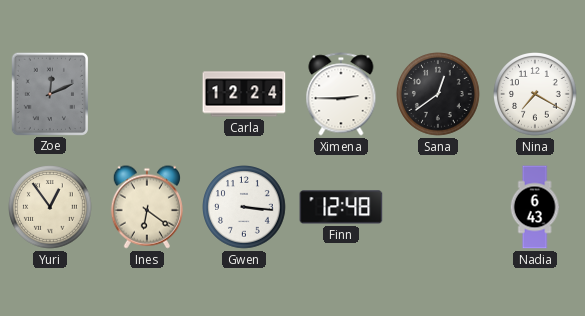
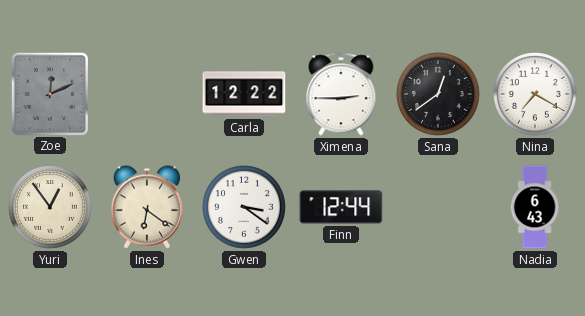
Carla: 12:24 -> 12:22 (244, 94)
Gwen: 3:16 -> 3:21 (244, 208)
Finn: 12:48 -> 12:44 (341, 207)
